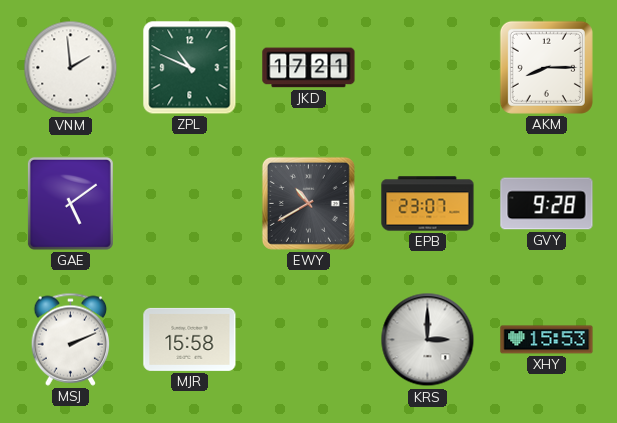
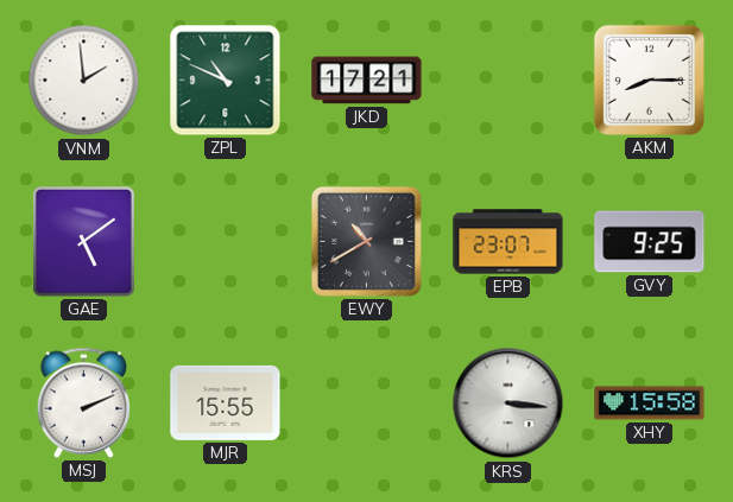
GVY: 9:28 -> 9:25 (650, 242)
MJR: 15:58 -> 15:55 (226, 402)
KRS: 3:00 -> 3:16 (508, 403)
XHY: 15:53 -> 15:58 (650, 403)
